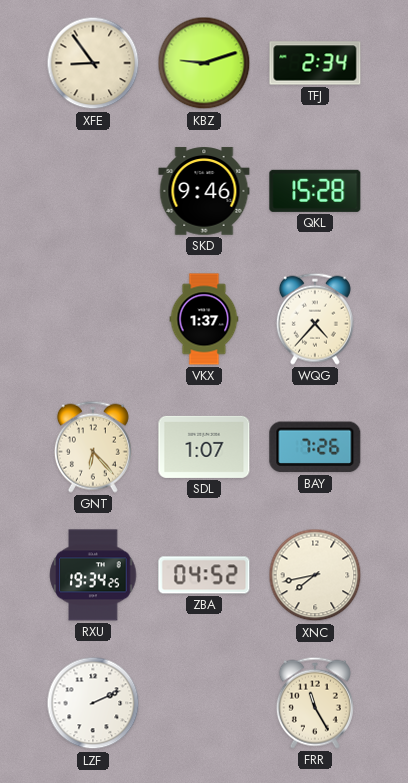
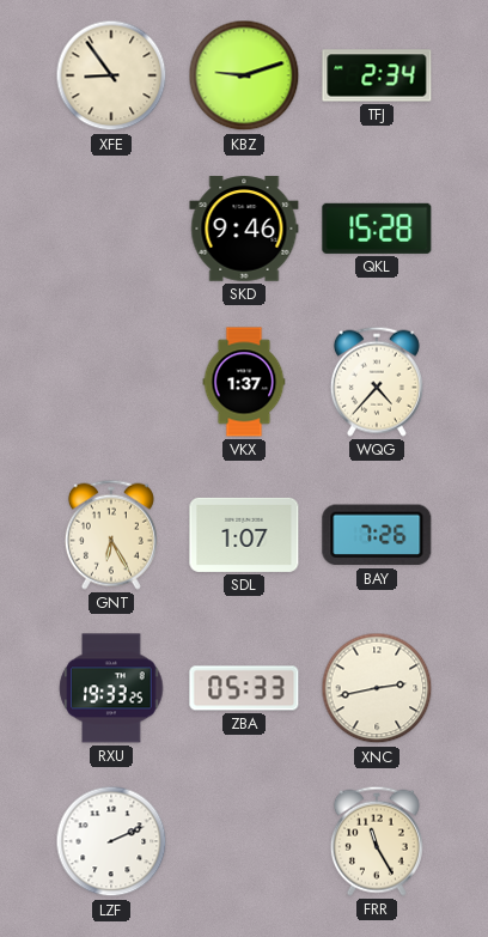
GNT: 6:23 -> 6:25 (111, 535)
RXU: 19:34 -> 19:33 (111, 688)
ZBA: 04:52 -> 05:33 (244, 688)
XNC: 7:43 -> 2:43 (377, 688)
